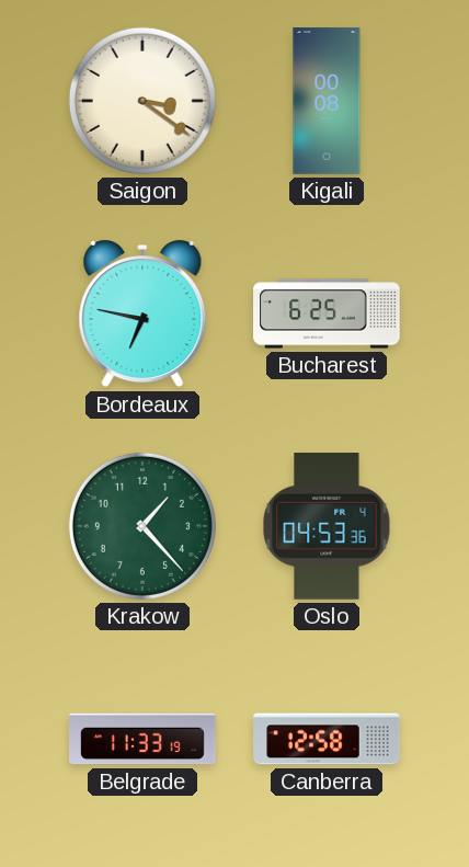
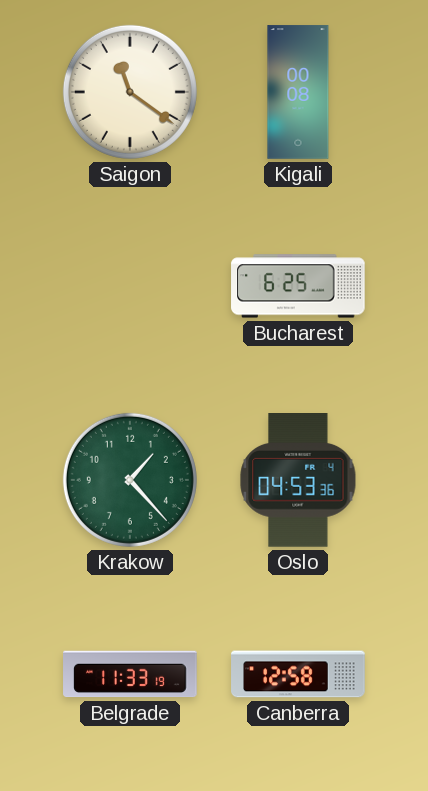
Saigon: 3:21 -> 11:21 (130, 92)
Bordeaux: 6:47 -> none (142, 315)
